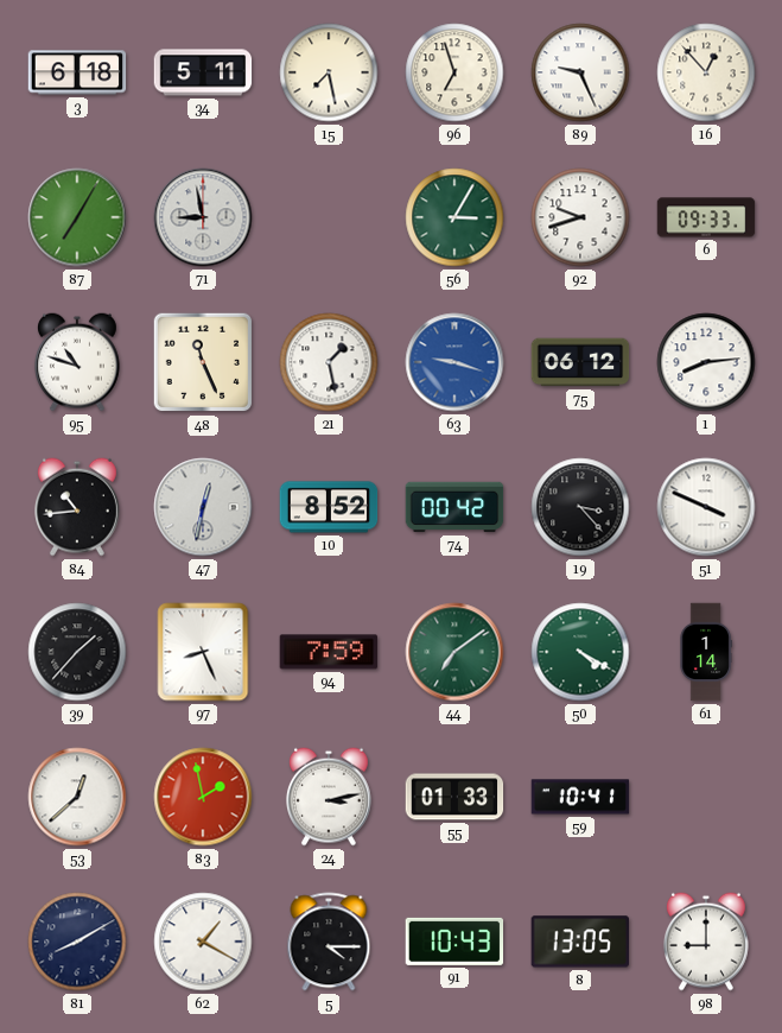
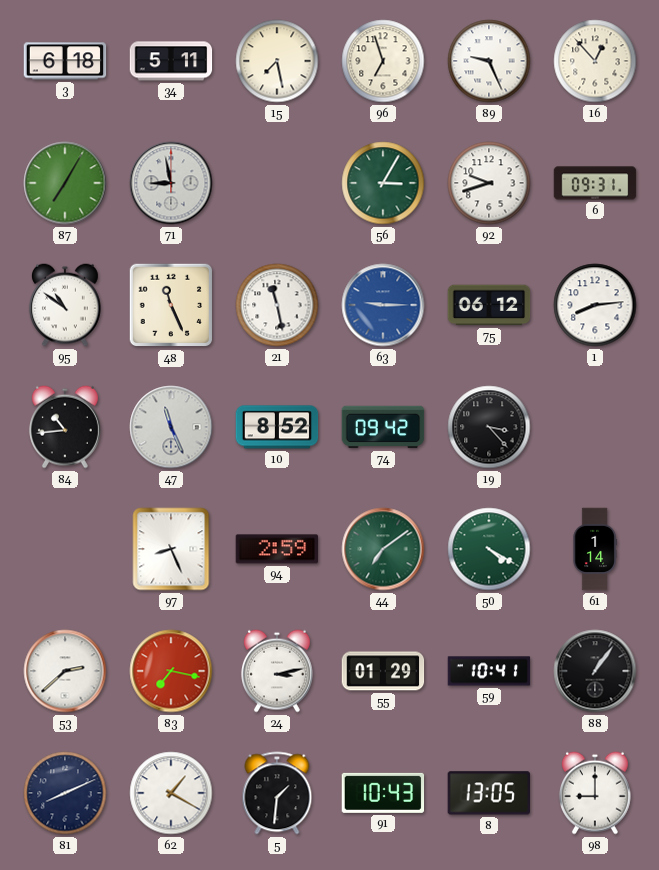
6: 09:33 -> 09:31 (595, 183)
95: 10:48 -> 10:51 (65, 305)
21: 1:28 -> 11:28 (277, 305)
63: 9:18 -> 9:15 (383, 305)
47: 12:32 -> 11:26 (171, 427)
74: 00:42 -> 09:42 (383, 427)
51: 3:49 -> none (706, 507)
39: 1:37 -> none (77, 652)
94: 7:59 -> 2:59 (277, 549)
53: 12:38 -> 2:38 (65, 671)
83: 1:58 -> 7:17 (171, 671)
55: 01:33 -> 01:29 (383, 671)
88: none -> 1:06 (595, 671)
81: 8:10 -> 8:11 (65, 793)
5: 4:15 -> 1:31 (277, 793)
